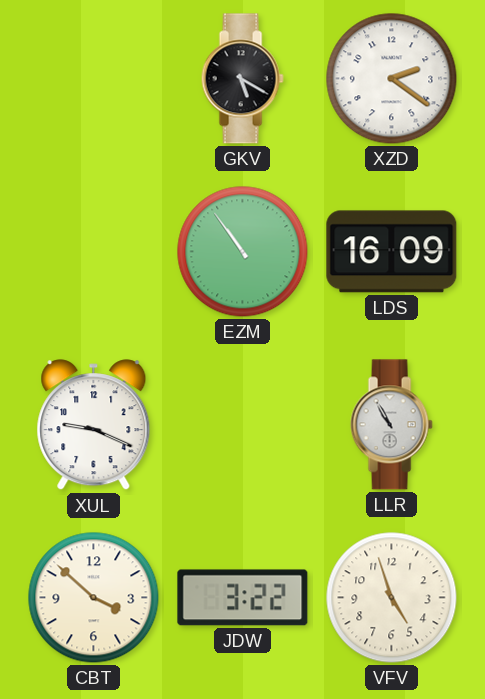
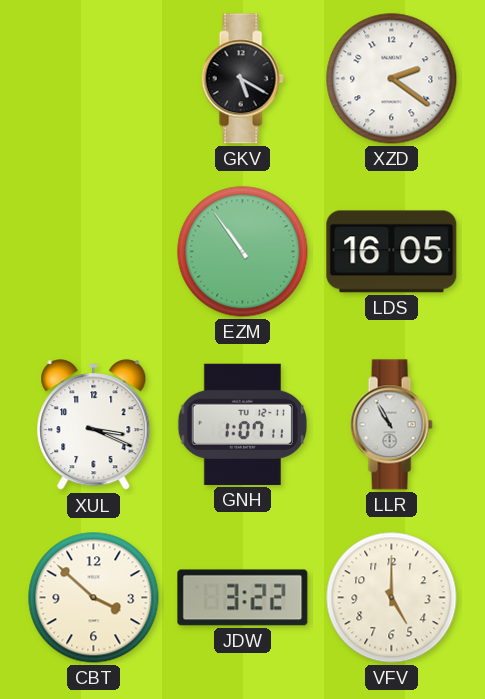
LDS: 16:09 -> 16:05 (392, 252)
XUL: 9:19 -> 3:19 (94, 425)
GNH: none -> 1:07 (242, 424)
VFV: 4:57 -> 5:00 (392, 598)
